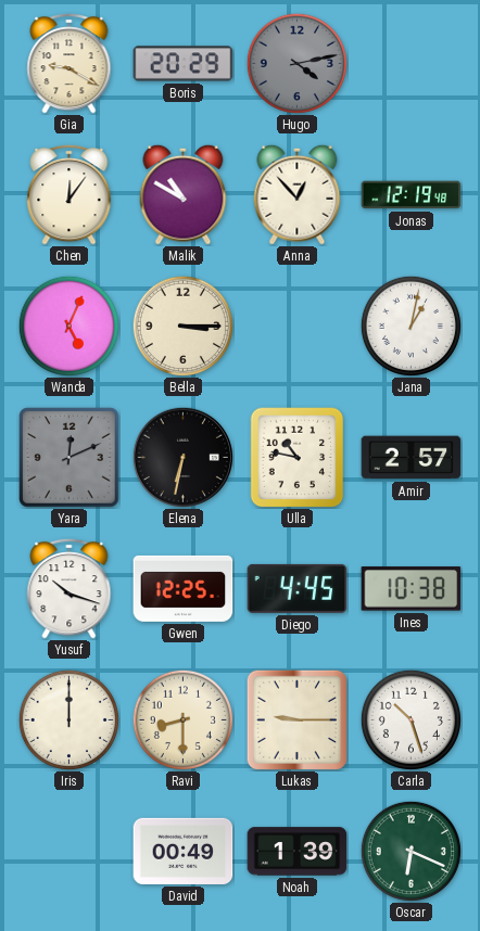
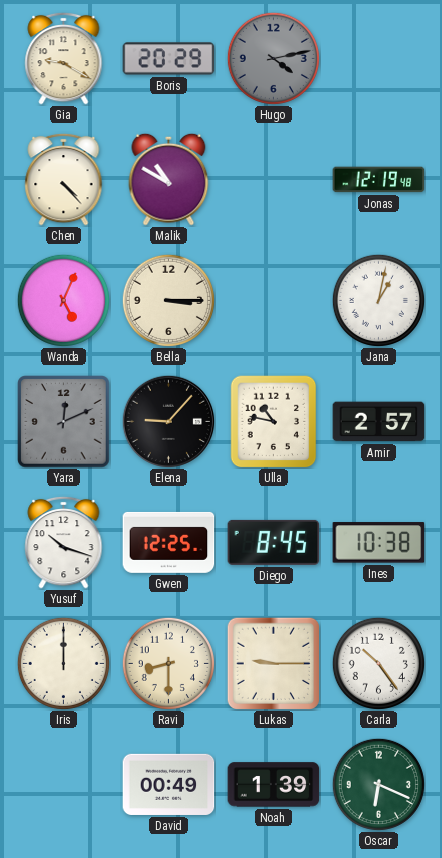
Chen: 12:06 -> 4:23 (64, 179)
Anna: 12:53 -> none (298, 194)
Elena: 6:32 -> 9:07 (168, 421)
Diego: 4:45 -> 8:45 (274, 542)
Carla: 10:27 -> 10:24 (378, 663)
